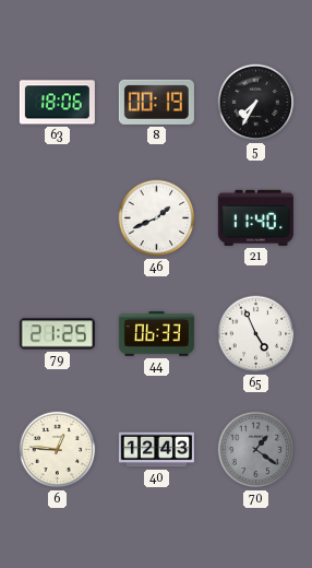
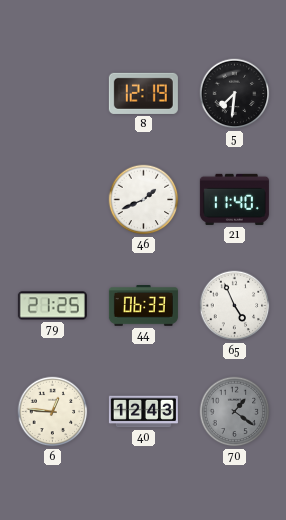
63: 18:06 -> none (57, 103)
8: 00:19 -> 12:19 (143, 93)
5: 7:35 -> 7:31 (235, 94)
